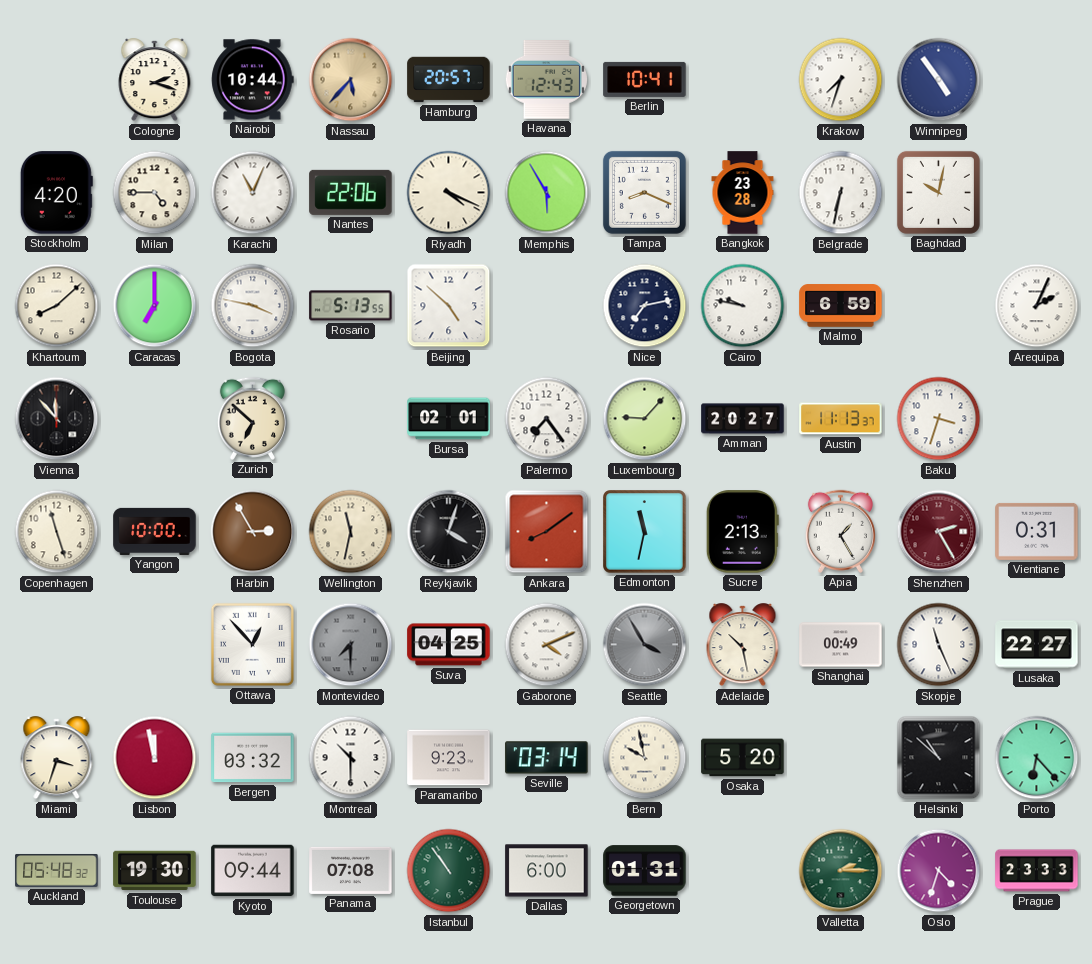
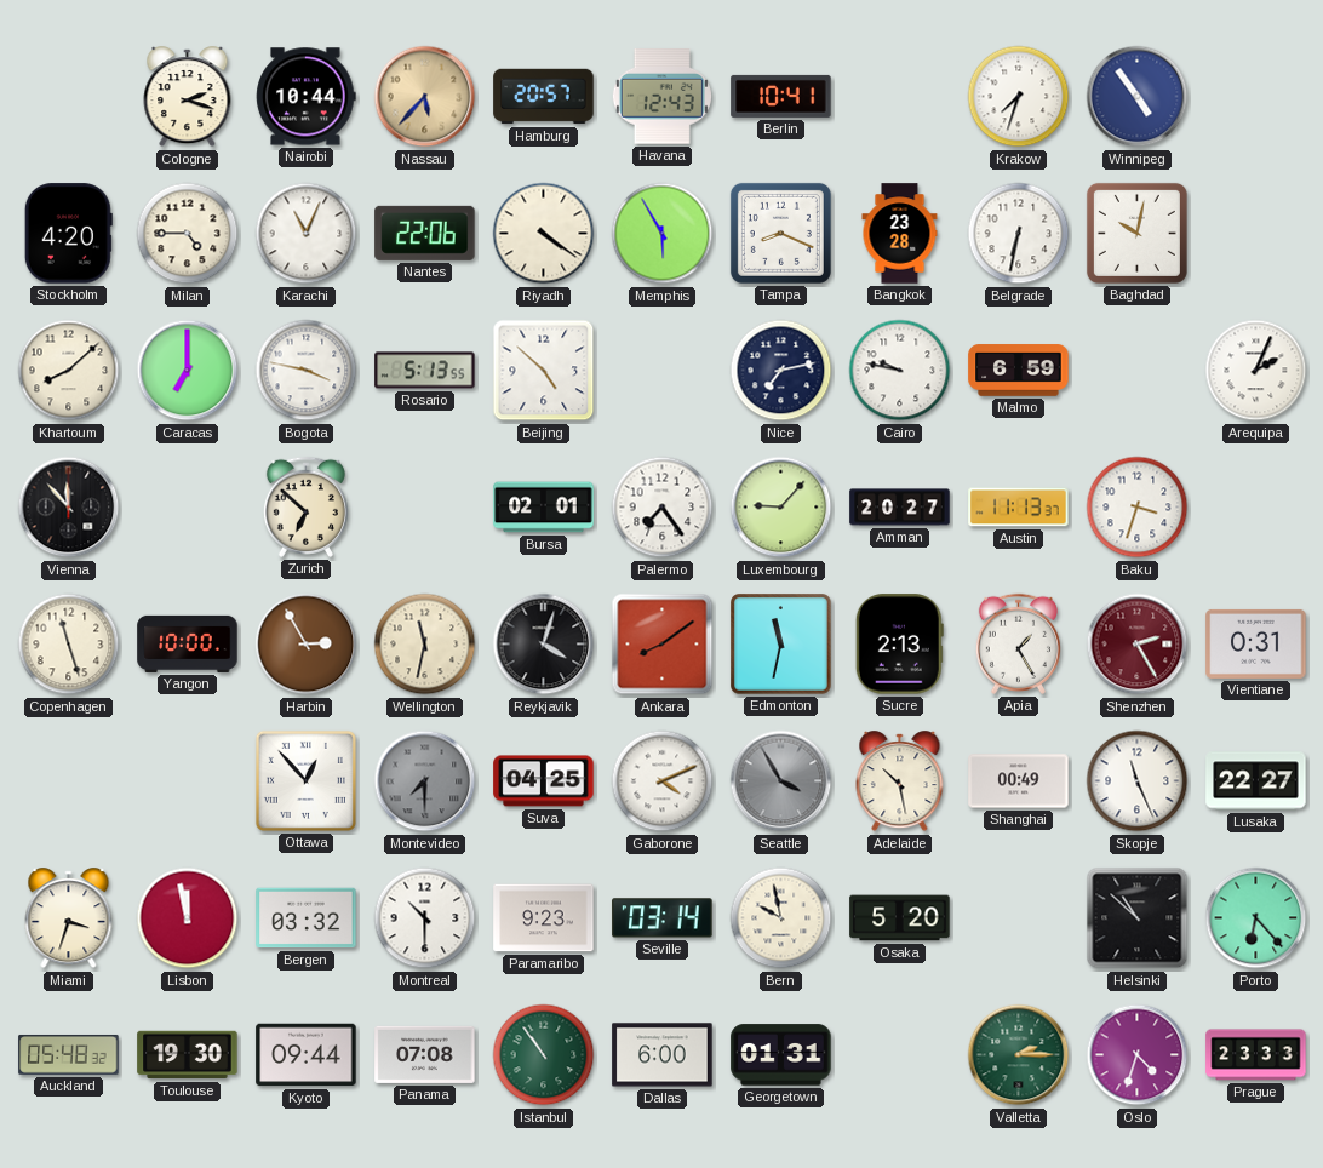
Riyadh: 4:19 -> 4:21 (544, 234)
